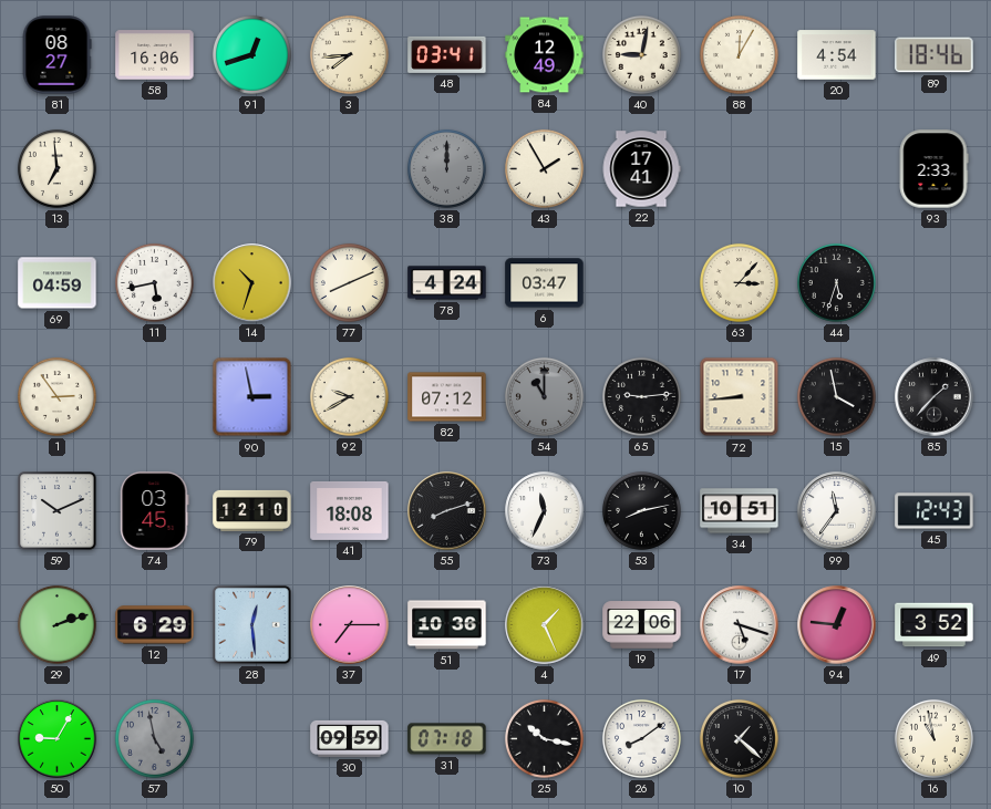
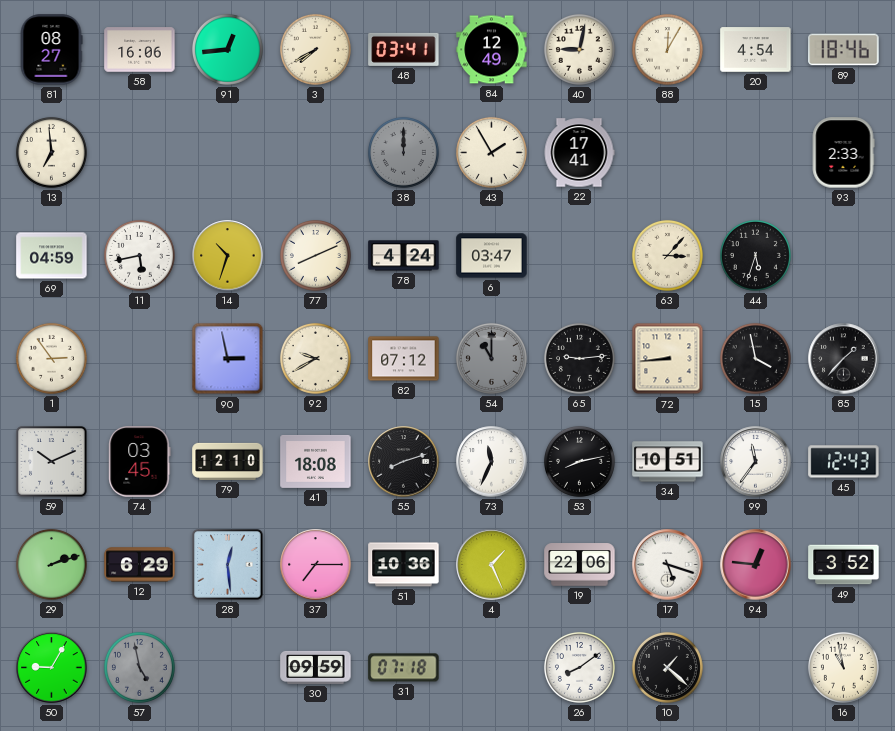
91: 12:42 -> 12:44 (227, 49)
3: 7:44 -> 7:40 (315, 49)
25: 10:17 -> none (544, 738)
